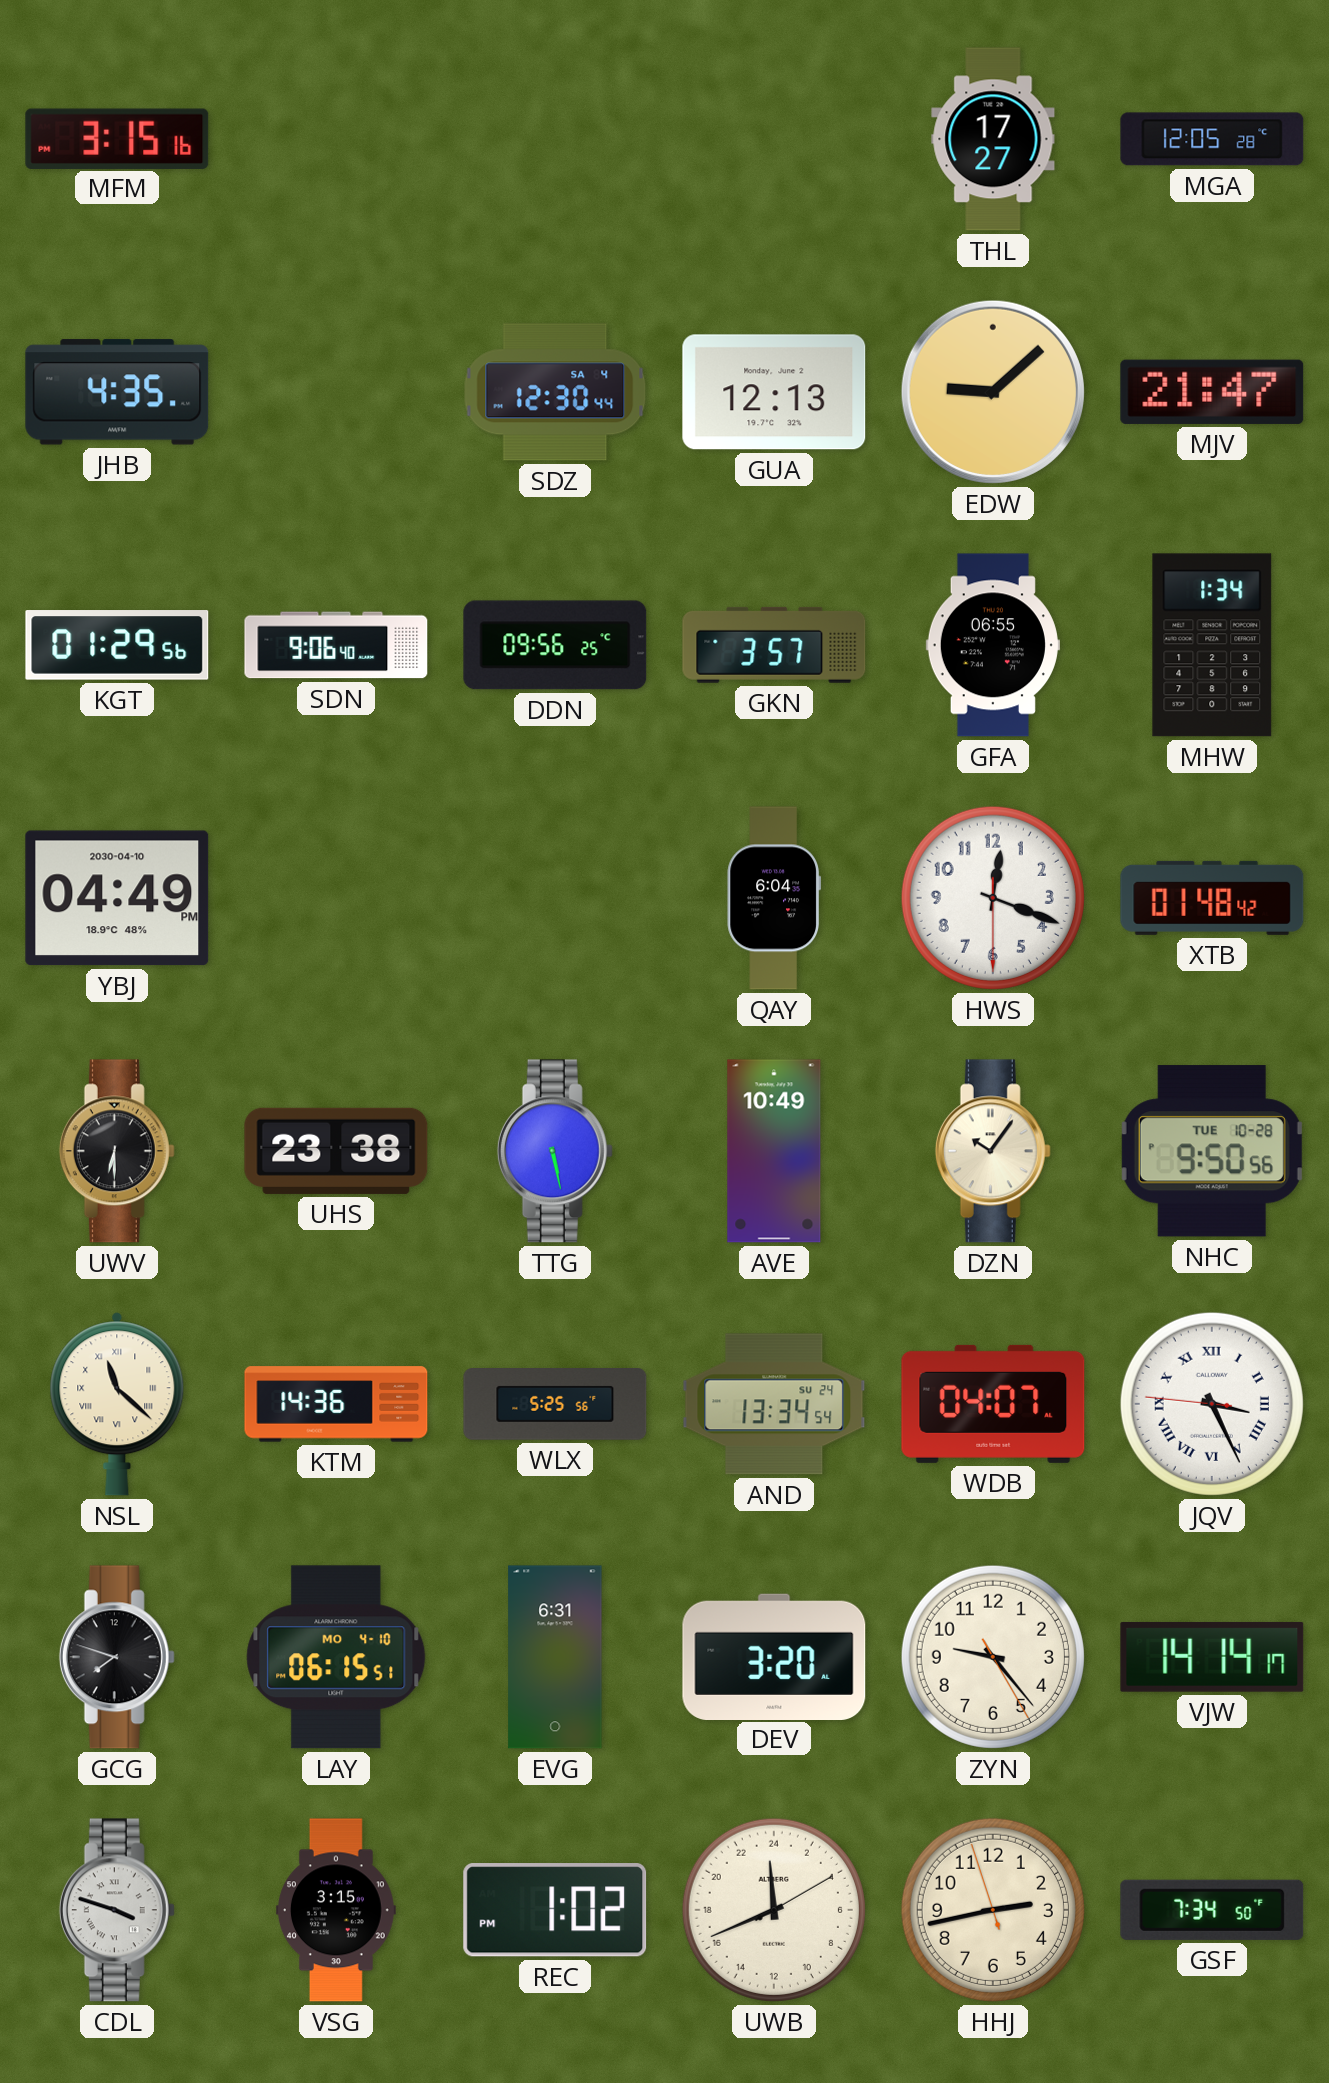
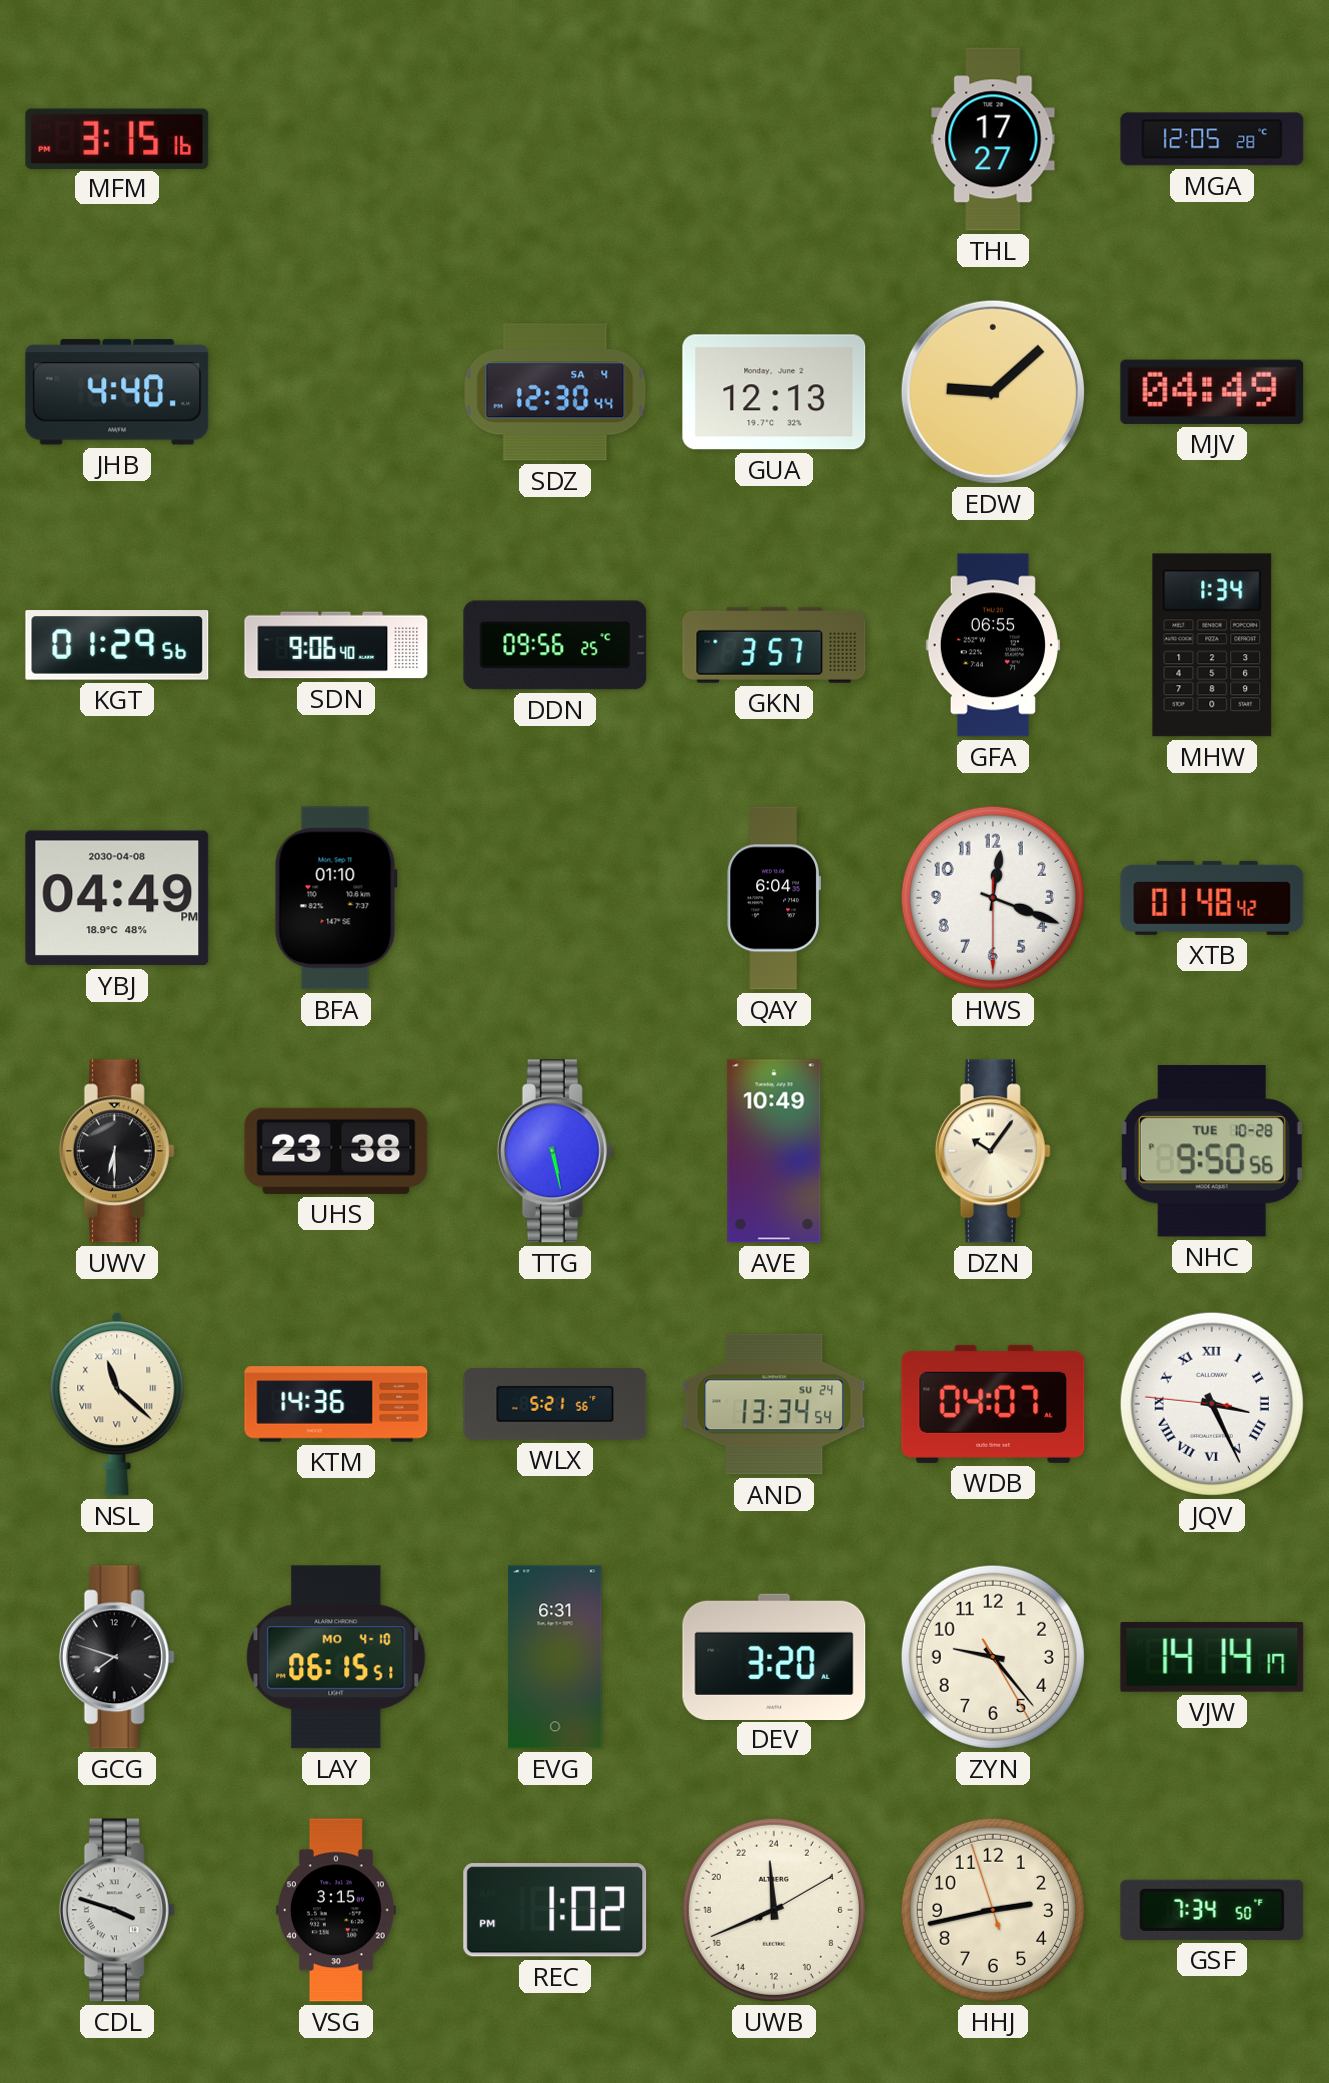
JHB: 4:35 -> 4:40 (117, 392)
MJV: 21:47 -> 04:49 (1212, 392)
YBJ date: 2030-04-10 -> 2030-04-08 (117, 898)
BFA: none -> 01:10 (336, 898)
WLX: 5:25 -> 5:21 (555, 1405)
